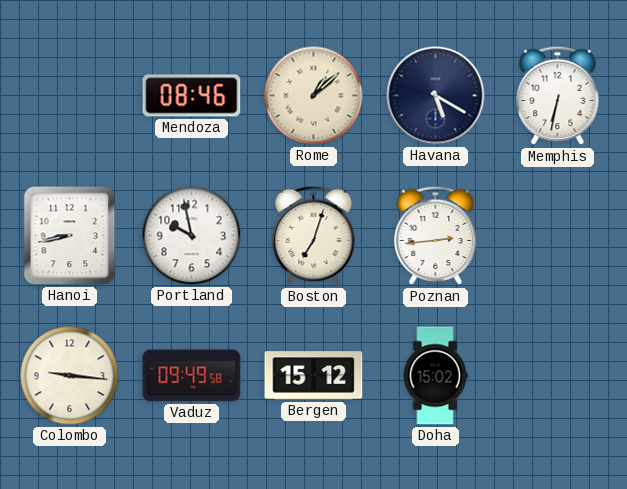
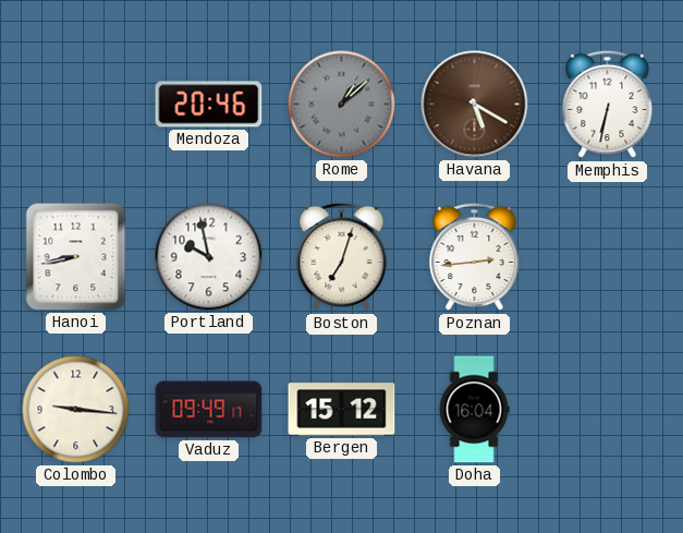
Mendoza: 08:46 -> 20:46 (209, 105)
Rome dial: cream -> grey (342, 105)
Havana dial: navy -> brown (475, 105)
Vaduz: 09:49:58 -> 09:49:17 (209, 410)
Doha: 15:02 -> 16:04 (474, 410)
